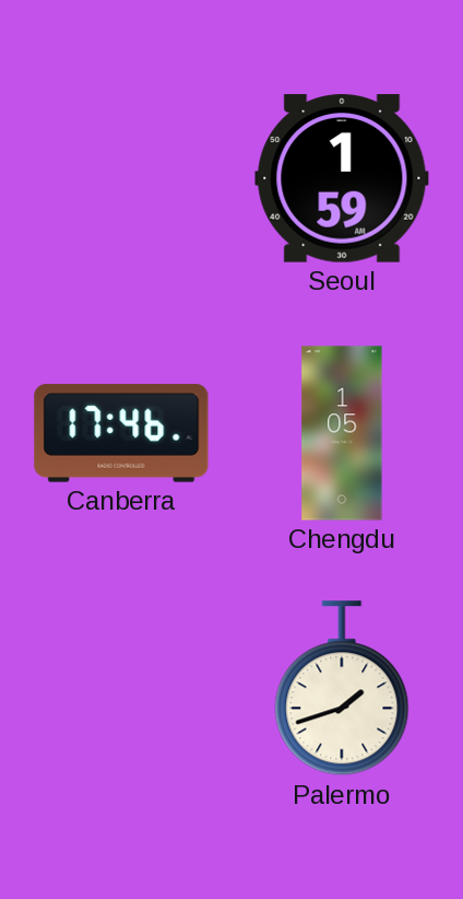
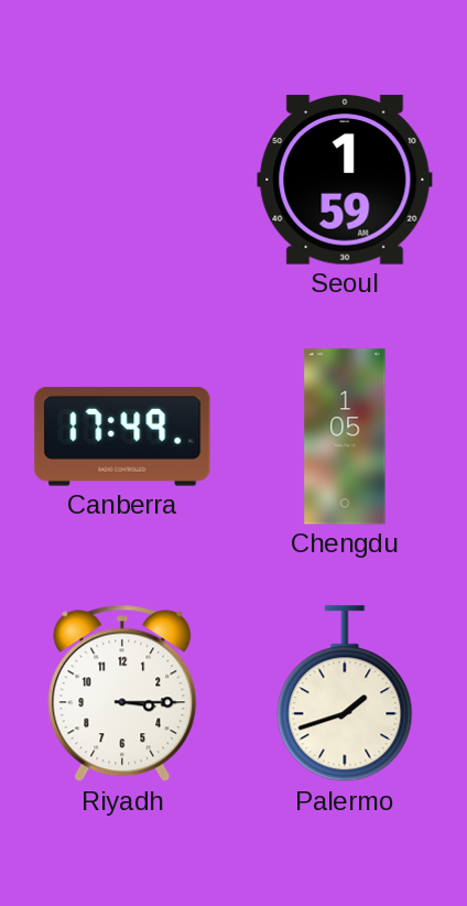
Canberra: 17:46 -> 17:49 (122, 436)
Riyadh: none -> 3:15 (122, 693)
